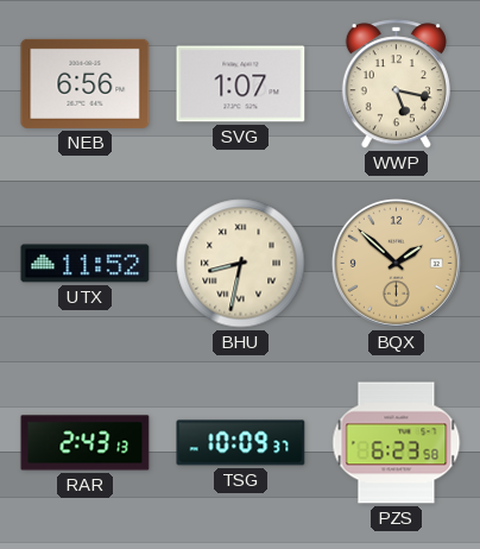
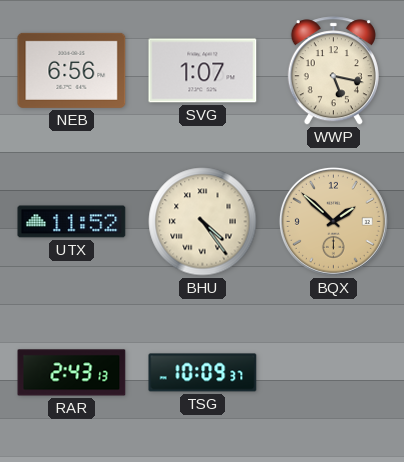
BHU: 8:32 -> 4:24 (203, 222)
PZS: 6:23 -> none (397, 443)
